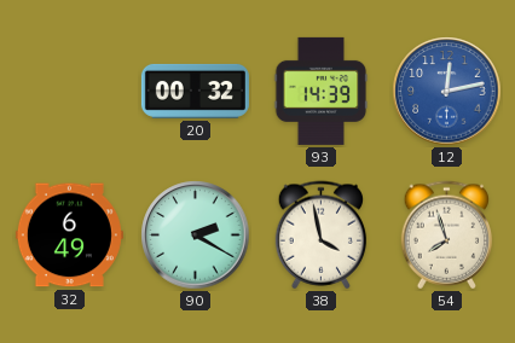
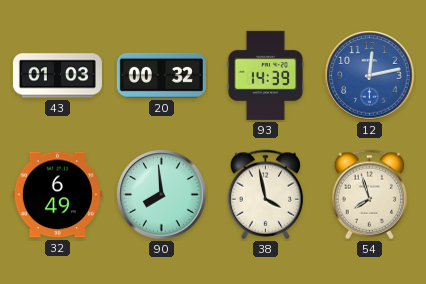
43: none -> 01:03 (57, 76)
90: 2:20 -> 7:59 (162, 195)
